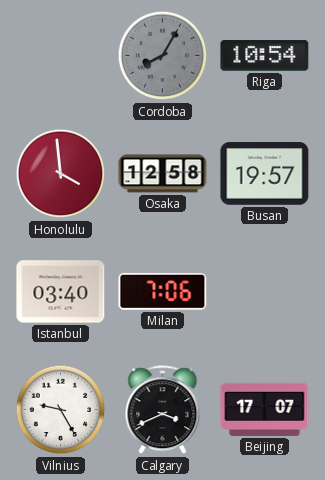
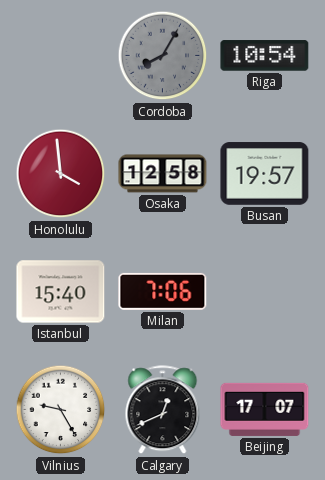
Istanbul: 03:40 -> 15:40 (61, 292)
Calgary: 3:41 -> 12:41 (163, 410)
